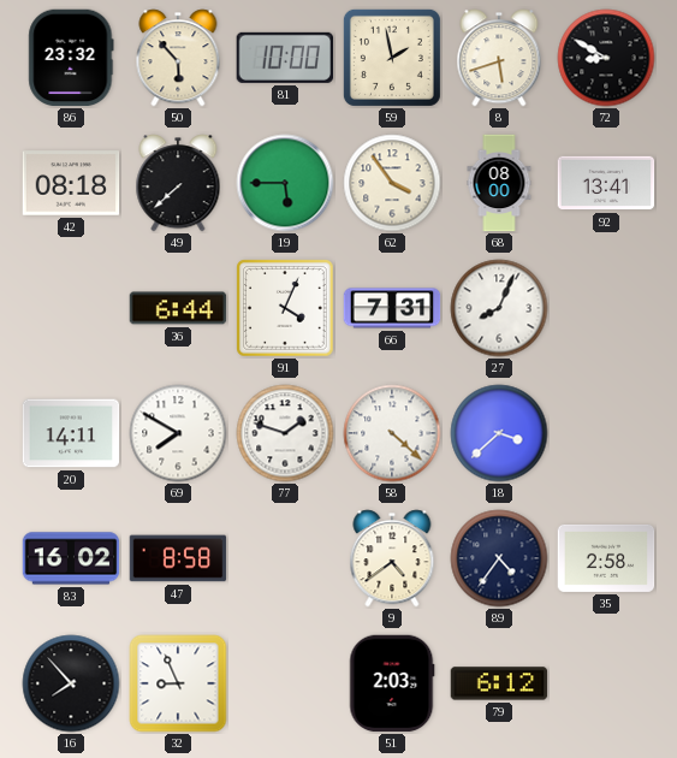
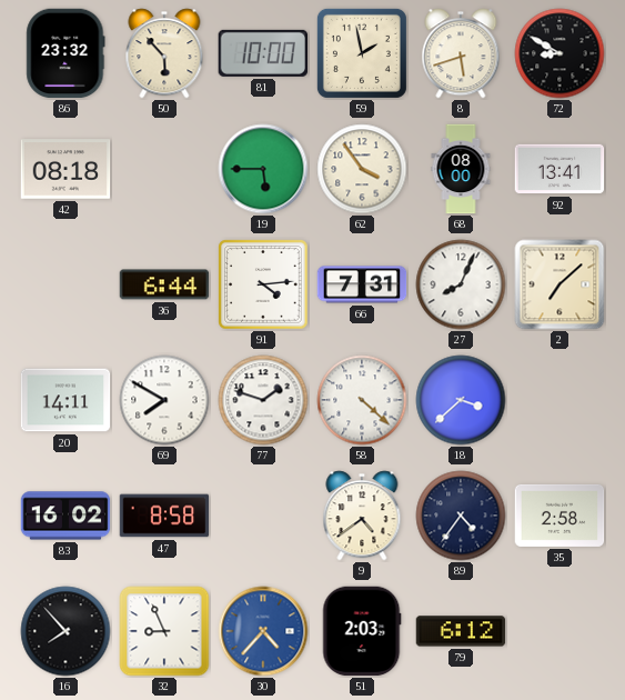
49: 7:38 -> none (178, 183)
91: 4:04 -> 4:14 (263, 284)
2: none -> 7:08 (560, 284)
30: none -> 4:37 (263, 631)
